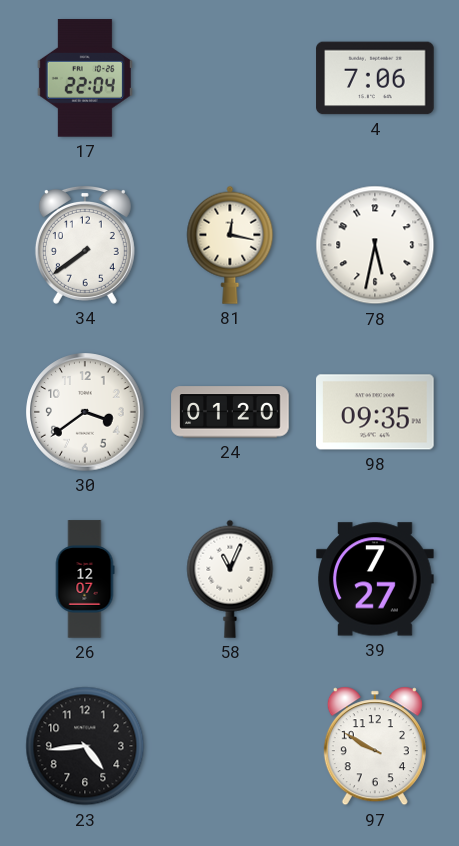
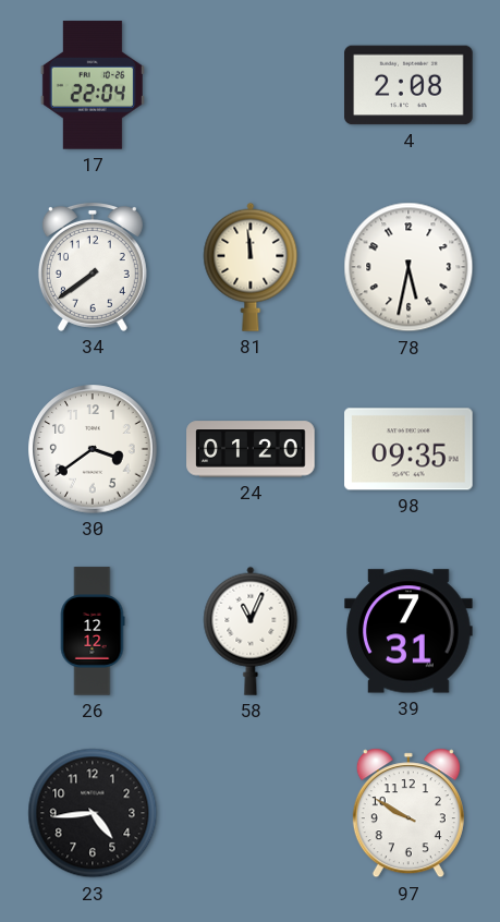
4: 7:06 -> 2:08 (408, 85)
81: 12:17 -> 11:59 (251, 267)
26: 12:07 -> 12:12 (93, 631)
39: 7:27 -> 7:31 (408, 631)
